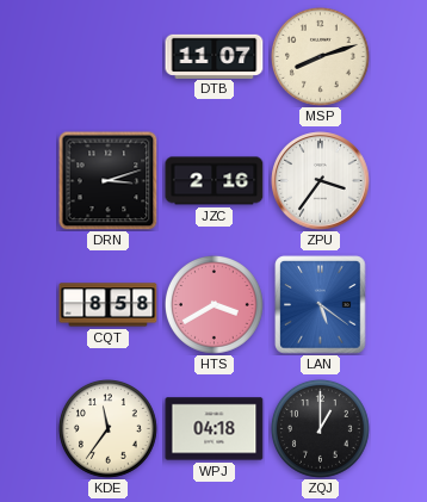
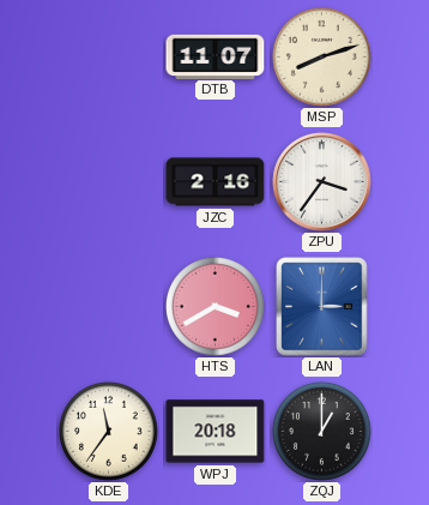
DRN: 3:12 -> none (107, 180)
CQT: 8:58 -> none (109, 305)
LAN: 5:21 -> 3:00 (322, 307)
WPJ: 04:18 -> 20:18 (216, 432)
